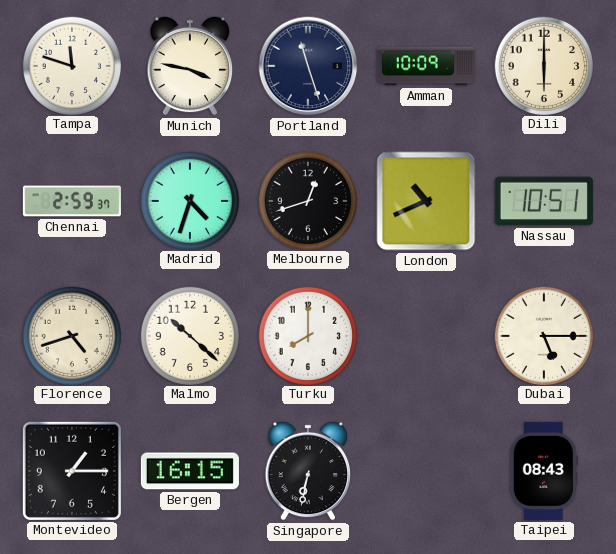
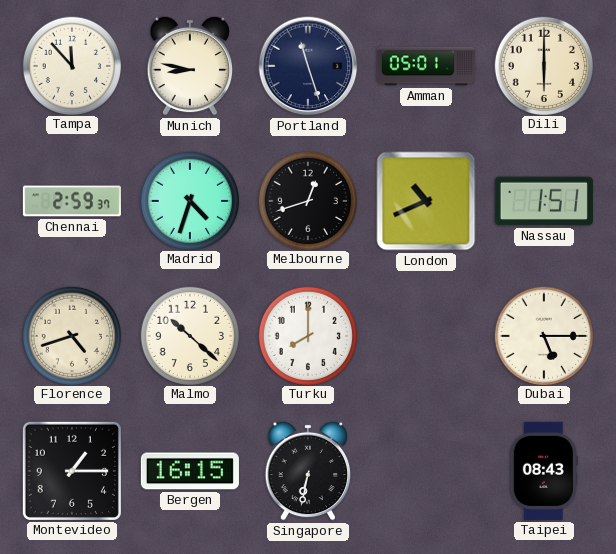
Tampa: 11:48 -> 11:53 (71, 65)
Munich: 3:47 -> 8:47 (190, 66)
Amman: 10:09 -> 05:01 (426, 66)
Nassau: 10:51 -> 1:51 (544, 201)
